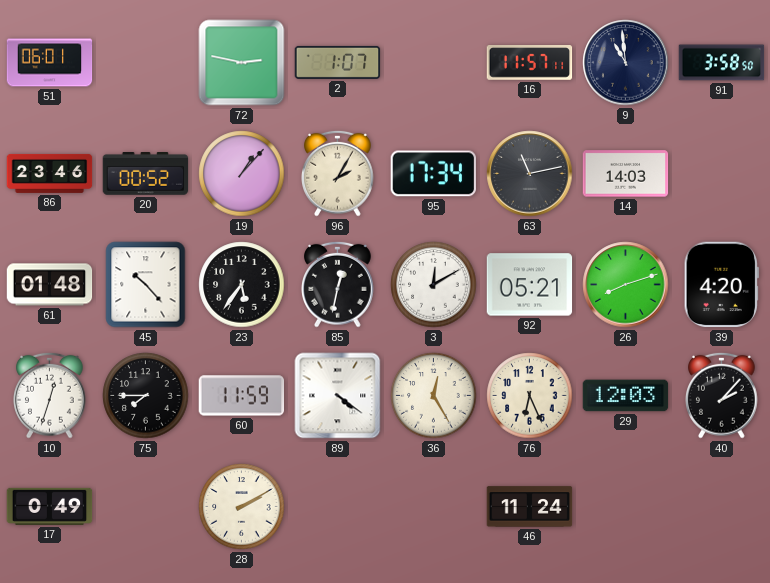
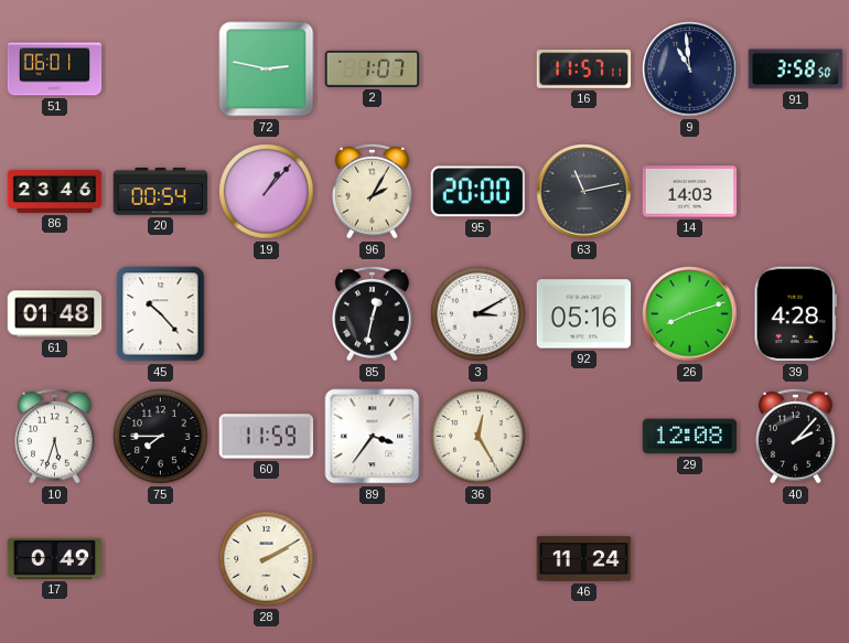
20: 00:52 -> 00:54 (161, 192)
95: 17:34 -> 20:00 (477, 192)
23: 5:36 -> none (242, 285)
3: 12:10 -> 3:10 (479, 314)
92: 05:21 -> 05:16 (584, 314)
39: 4:20 -> 4:28 (795, 314)
10: 12:33 -> 5:33 (55, 436)
89: 4:21 -> 3:36 (373, 437)
76: 6:26 -> none (530, 396)
29: 12:03 -> 12:08 (690, 437)
